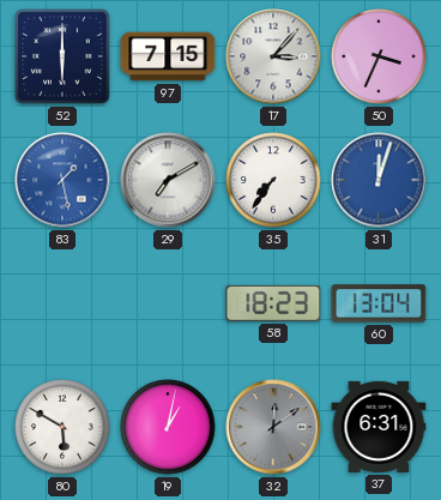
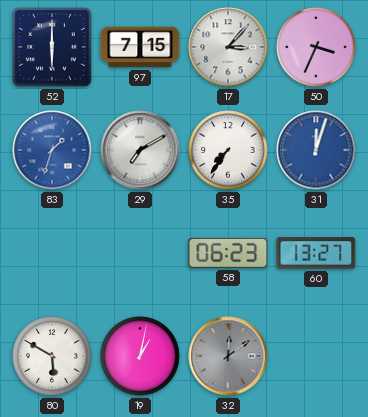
83: 1:28 -> 1:33 (52, 150)
58: 18:23 -> 06:23 (228, 253)
60: 13:04 -> 13:27 (316, 253)
37: 6:31 -> none (379, 427)
